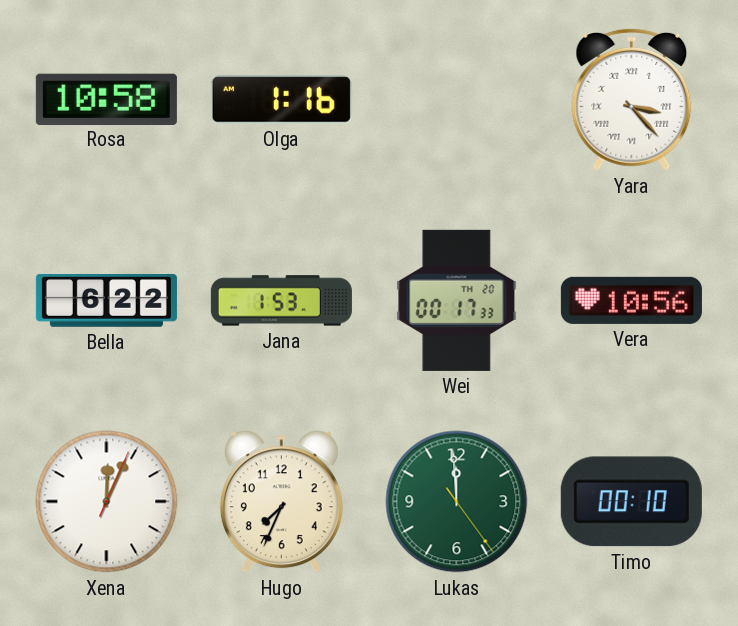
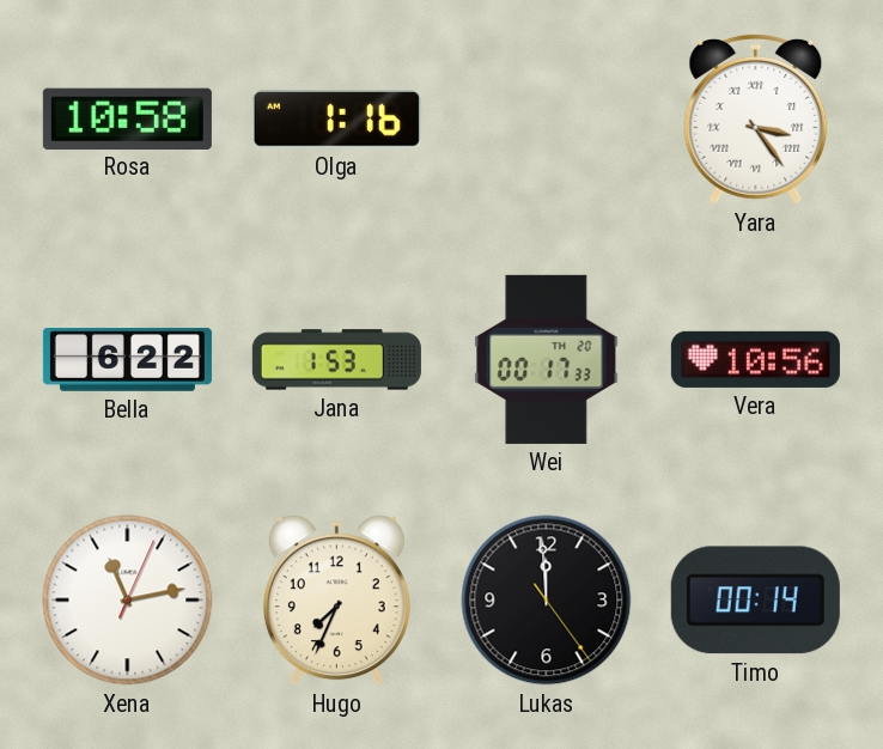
Yara: 3:23 -> 3:24 (756, 118)
Xena: 12:04 -> 11:13 (128, 601)
Lukas dial: green -> black (547, 601)
Timo: 00:10 -> 00:14 (755, 601)
